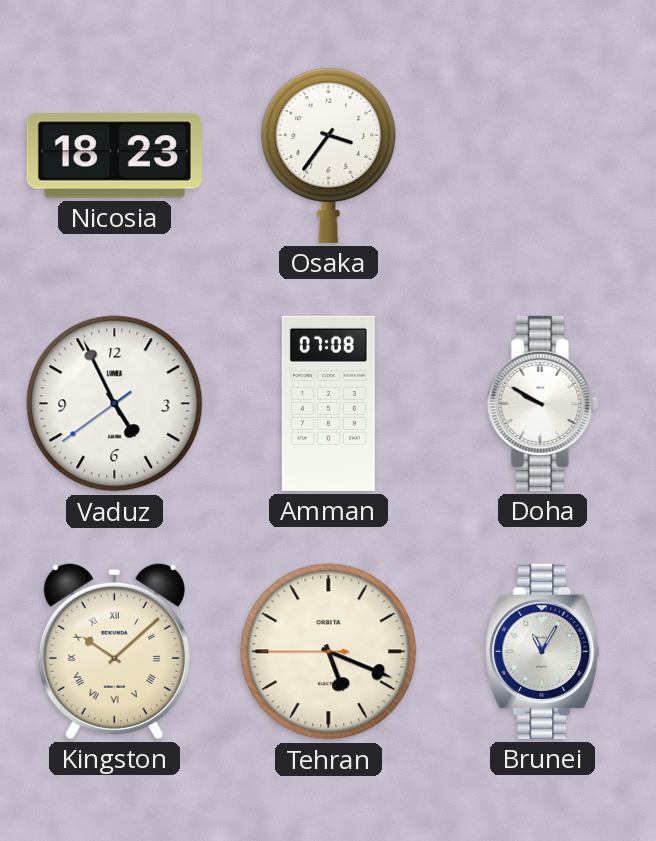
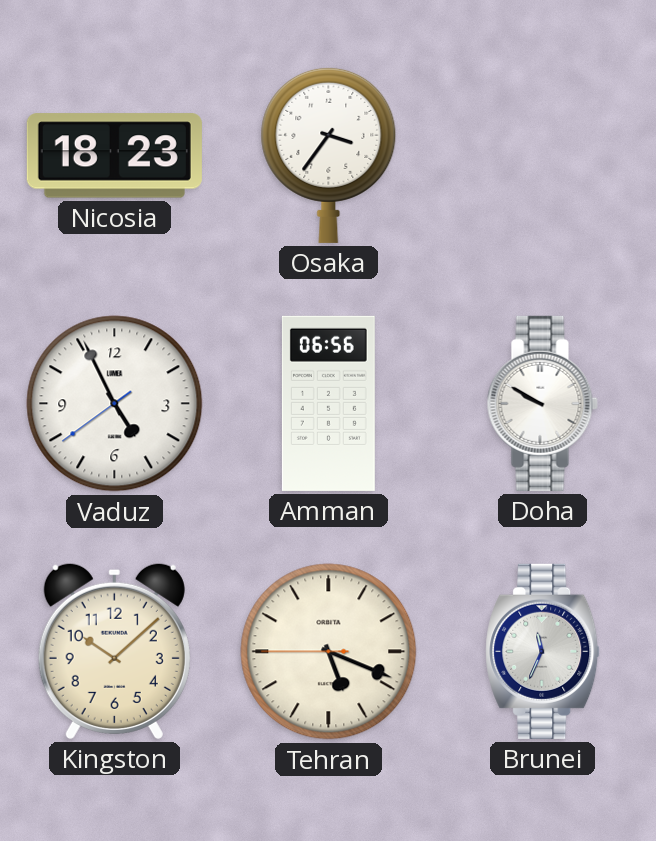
Amman: 07:08 -> 06:56 (328, 403)
Kingston numerals: Roman -> Arabic (114, 651)
Brunei: 11:05 -> 11:34 (543, 651)
